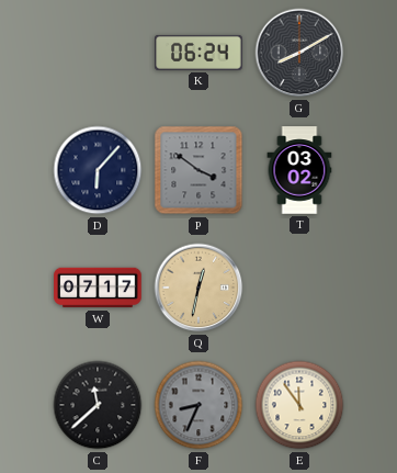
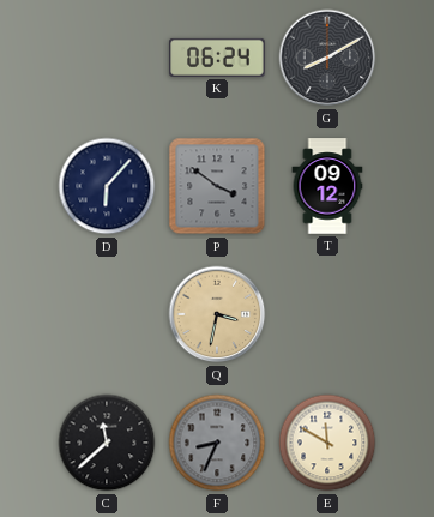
T: 03:02 -> 09:12 (327, 186)
W: 07:17 -> none (98, 288)
Q: 12:32 -> 3:32 (217, 314)
E: 11:54 -> 11:50 (327, 443)
